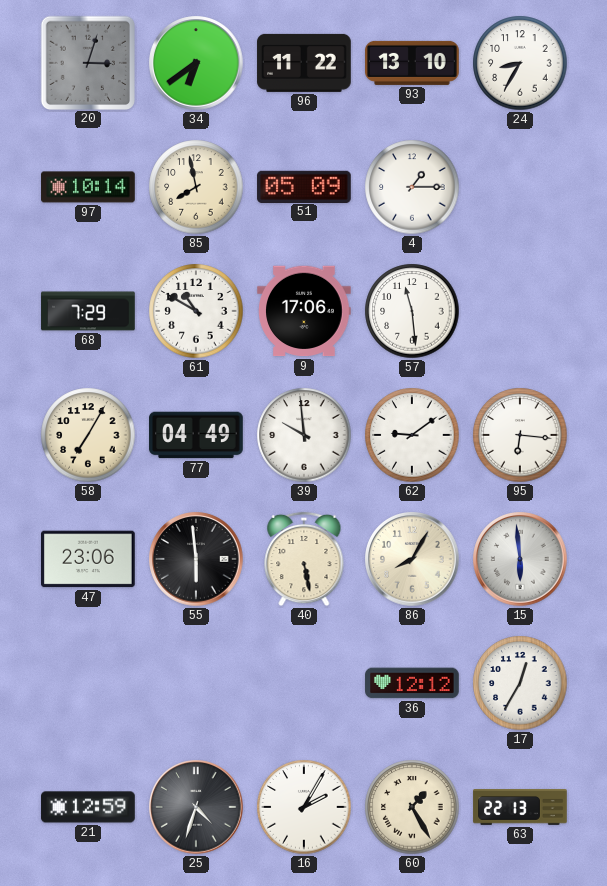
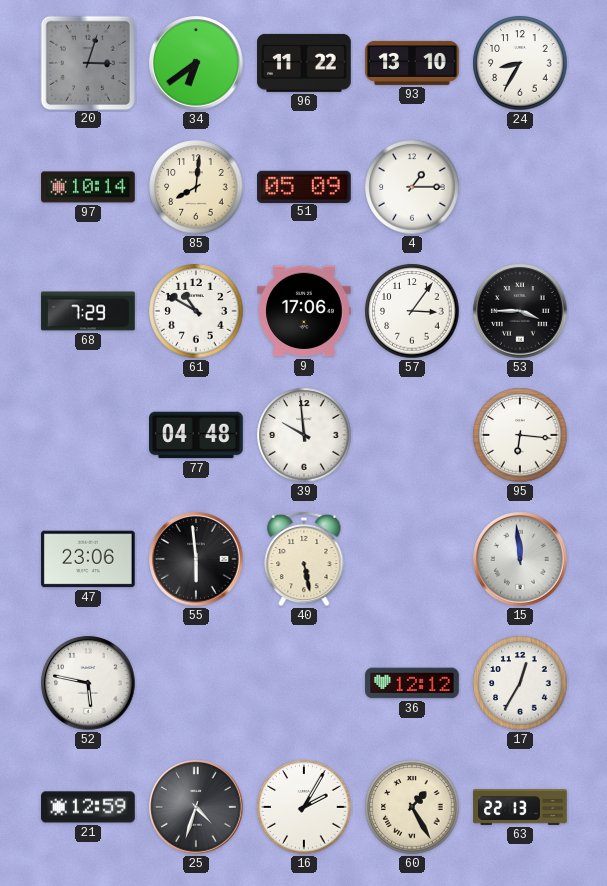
85: 7:58 -> 8:01 (196, 187)
57: 11:29 -> 3:06 (412, 311)
53: none -> 3:45 (520, 311)
58: 7:05 -> none (88, 435)
77: 04:49 -> 04:48 (196, 435)
62: 9:09 -> none (412, 435)
86: 8:05 -> none (412, 559)
15: 5:59 -> 11:59 (520, 559)
52: none -> 5:47 (88, 683)
